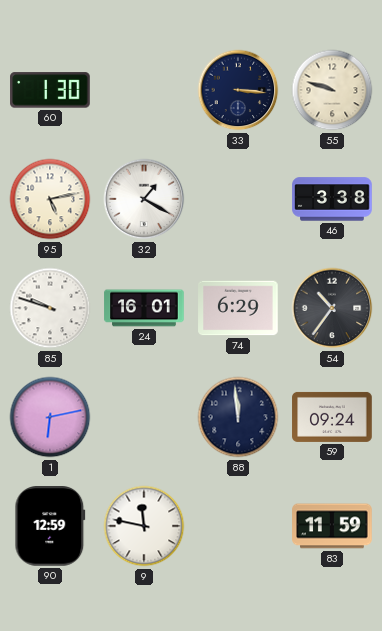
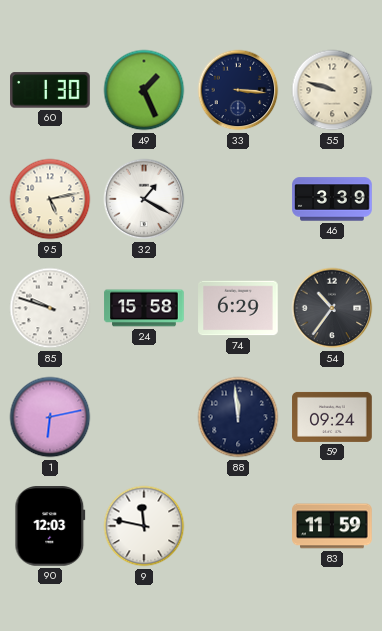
49: none -> 1:26 (144, 90)
46: 3:38 -> 3:39 (332, 199)
24: 16:01 -> 15:58 (144, 308)
90: 12:59 -> 12:03 (50, 526)
